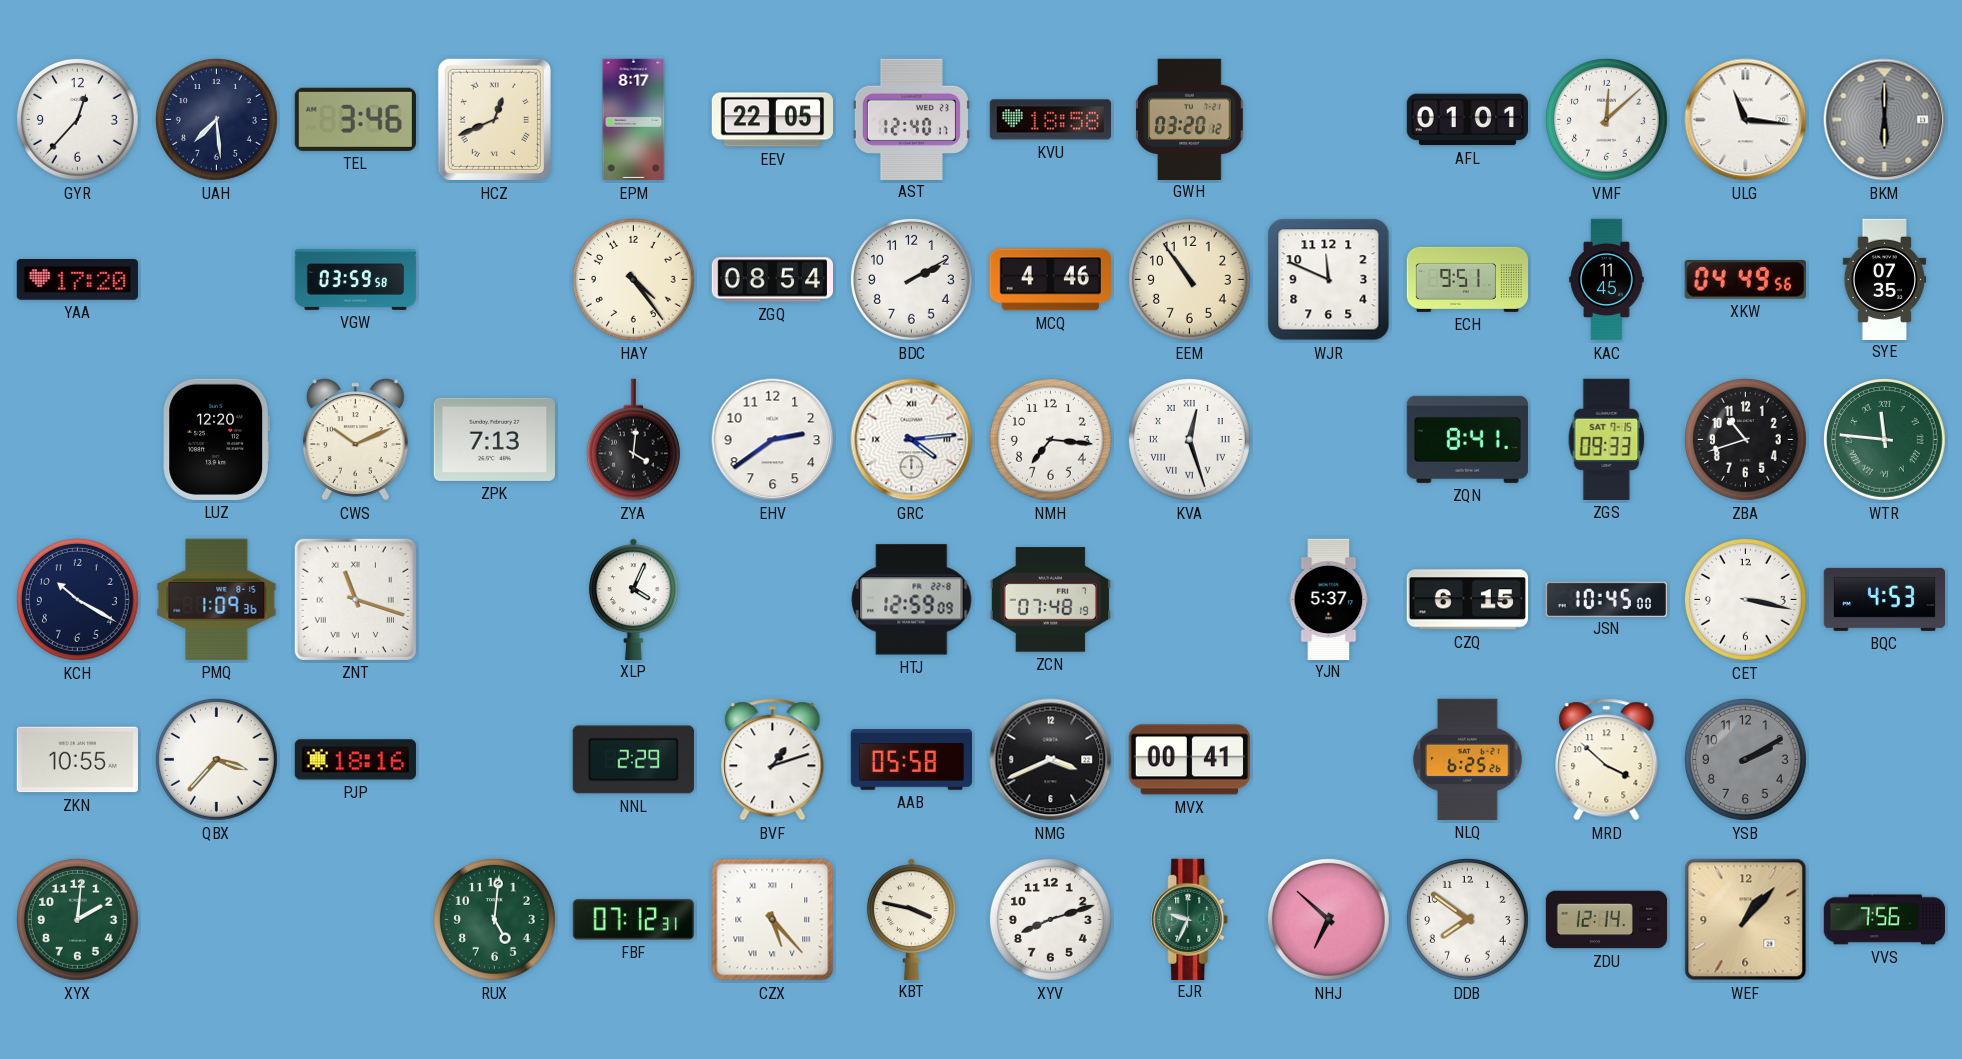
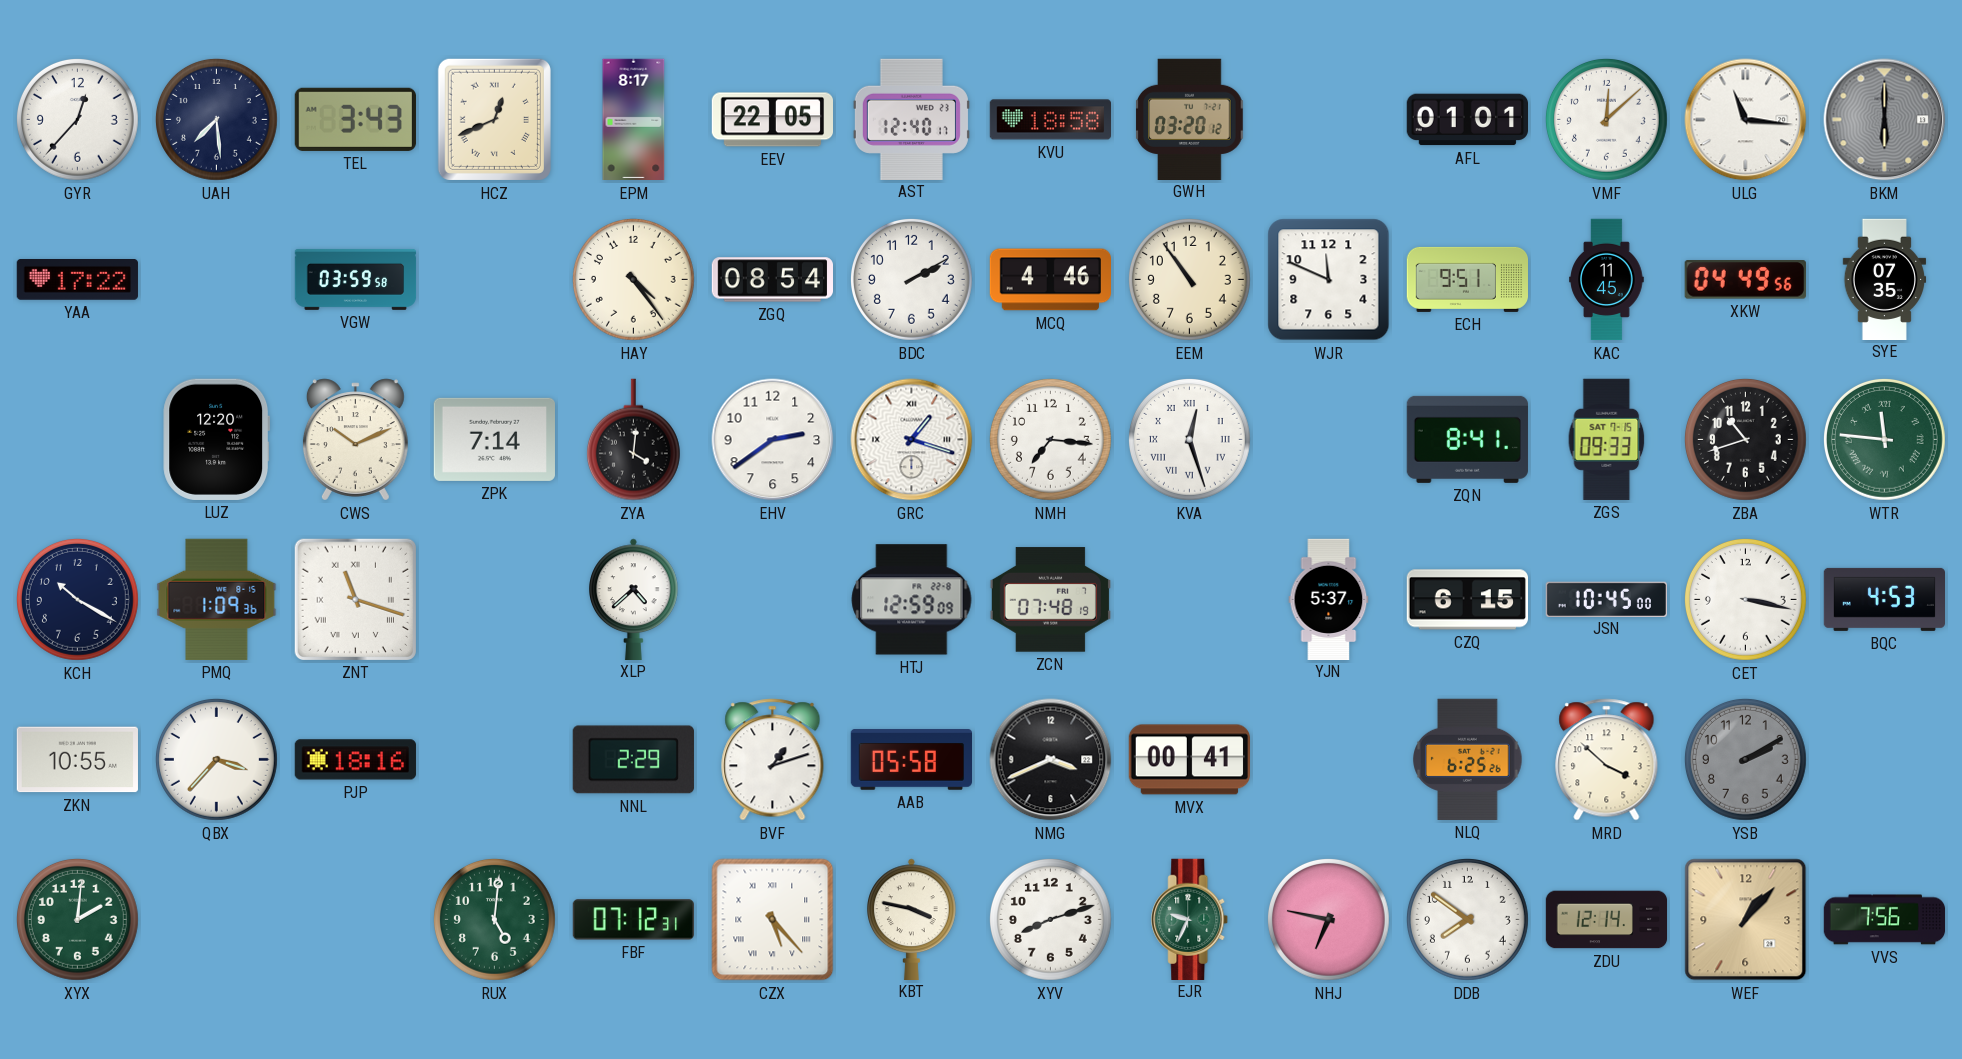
TEL: 3:46 -> 3:43 (355, 119)
YAA: 17:20 -> 17:22 (77, 280)
ZPK: 7:13 -> 7:14 (494, 439)
GRC: 4:14 -> 1:18 (912, 440)
XLP: 4:04 -> 4:38 (634, 599)
NHJ: 6:52 -> 6:47 (1328, 919)
